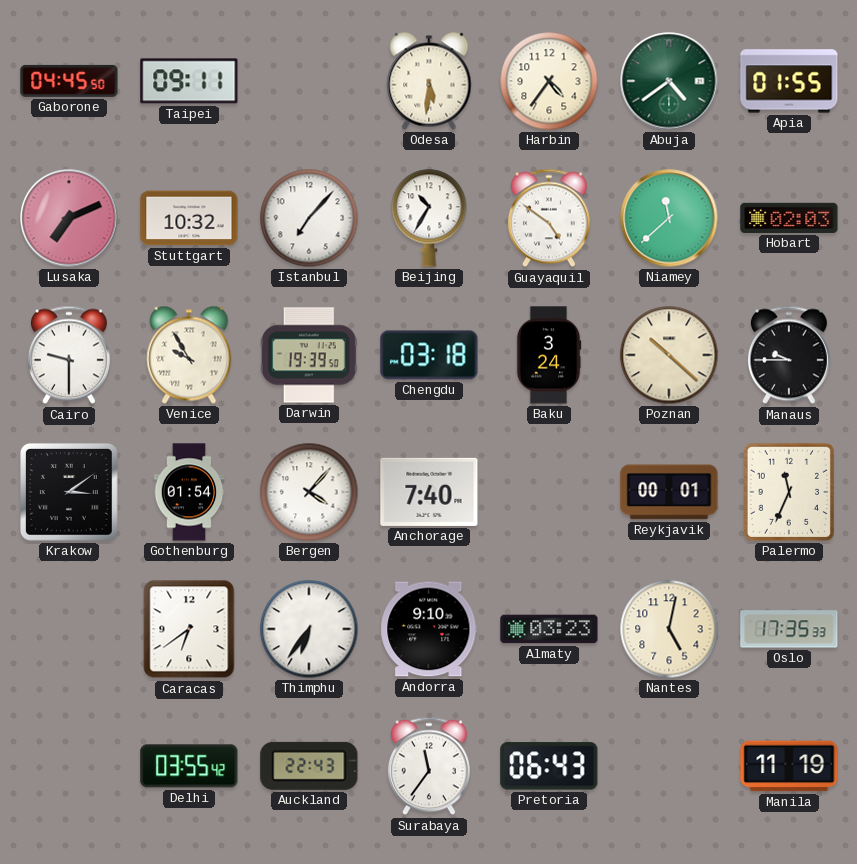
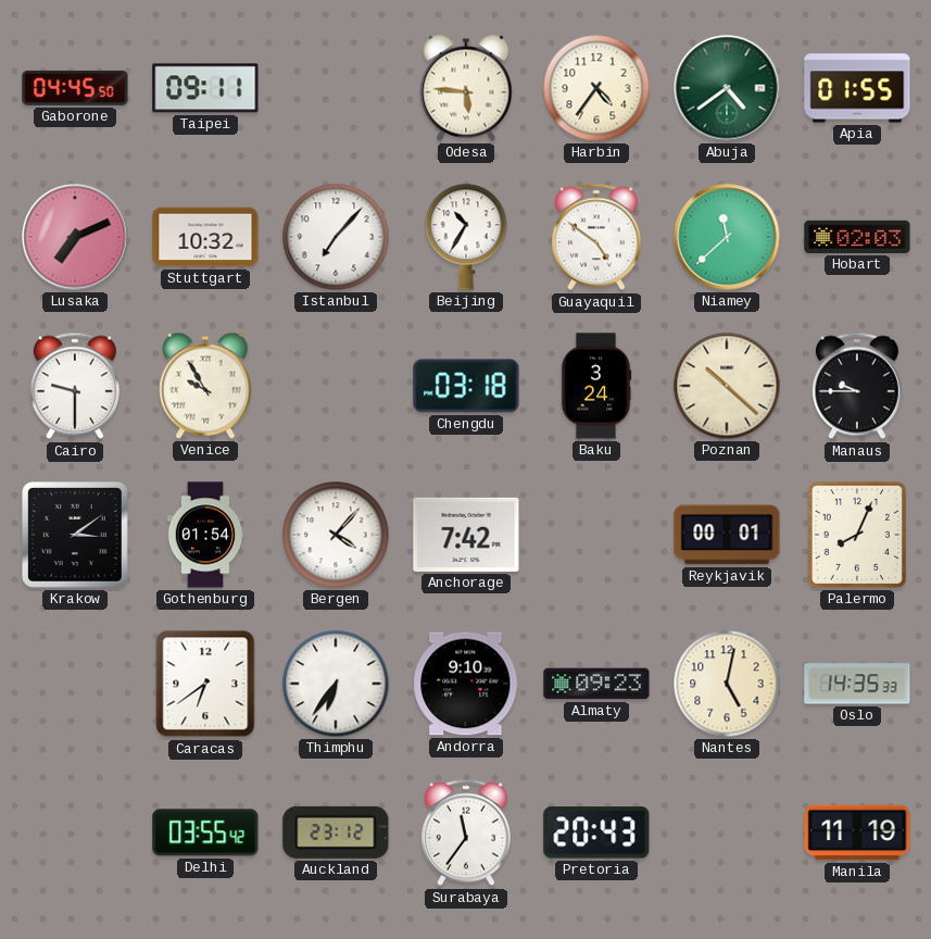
Odesa: 5:31 -> 5:46 (466, 88)
Darwin: 19:39 -> none (309, 355)
Anchorage: 7:40 -> 7:42 (466, 535)
Palermo: 11:34 -> 8:04 (857, 535)
Almaty: 03:23 -> 09:23 (596, 684)
Oslo: 17:35 -> 14:35 (857, 684)
Auckland: 22:43 -> 23:12 (336, 832)
Pretoria: 06:43 -> 20:43 (596, 832)
